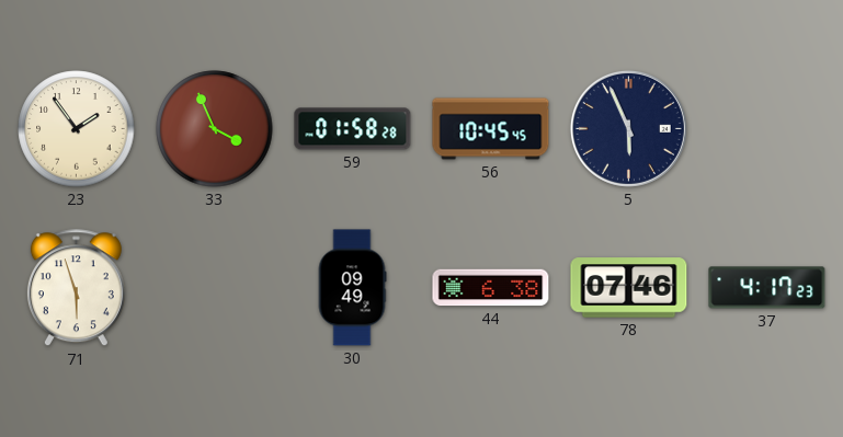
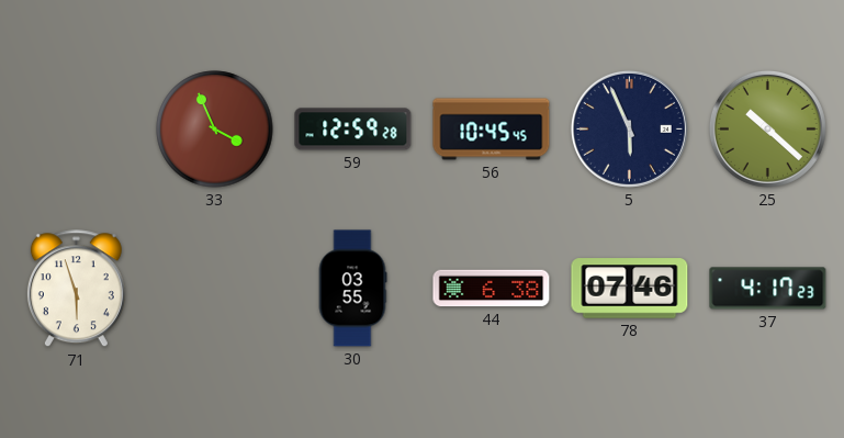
23: 1:54 -> none (77, 129)
59: 01:58 -> 12:59 (353, 130)
25: none -> 10:22 (767, 128)
30: 09:49 -> 03:55 (352, 289)
